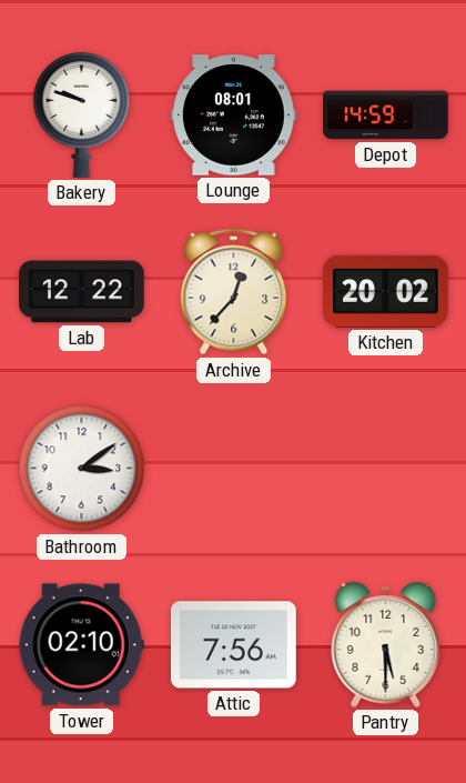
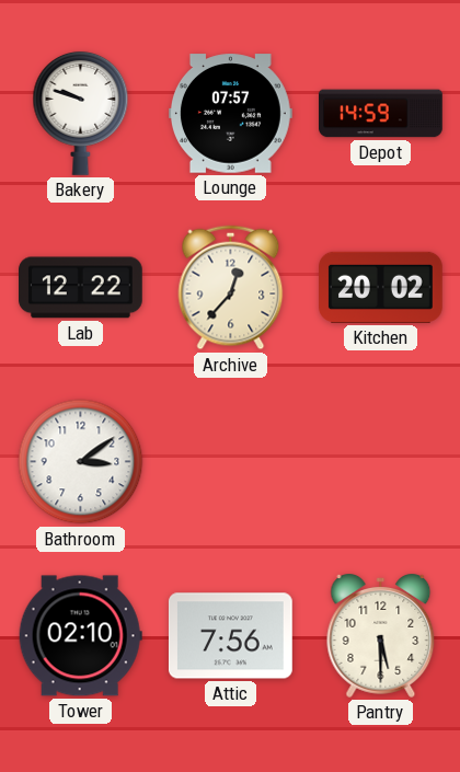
Lounge: 08:01 -> 07:57 (231, 114)
